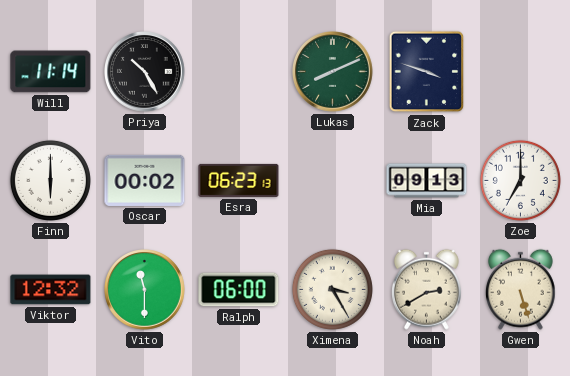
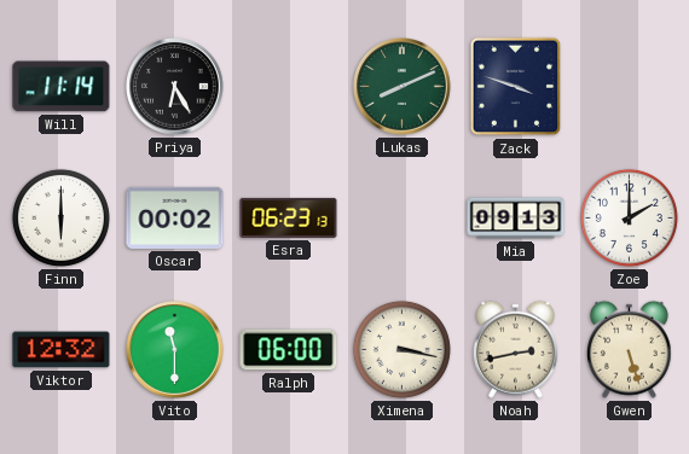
Priya: 10:25 -> 6:25 (175, 87)
Zoe: 7:00 -> 2:00 (629, 217)
Ximena: 3:25 -> 3:17 (401, 349)
Noah: 2:40 -> 2:43 (515, 349)
